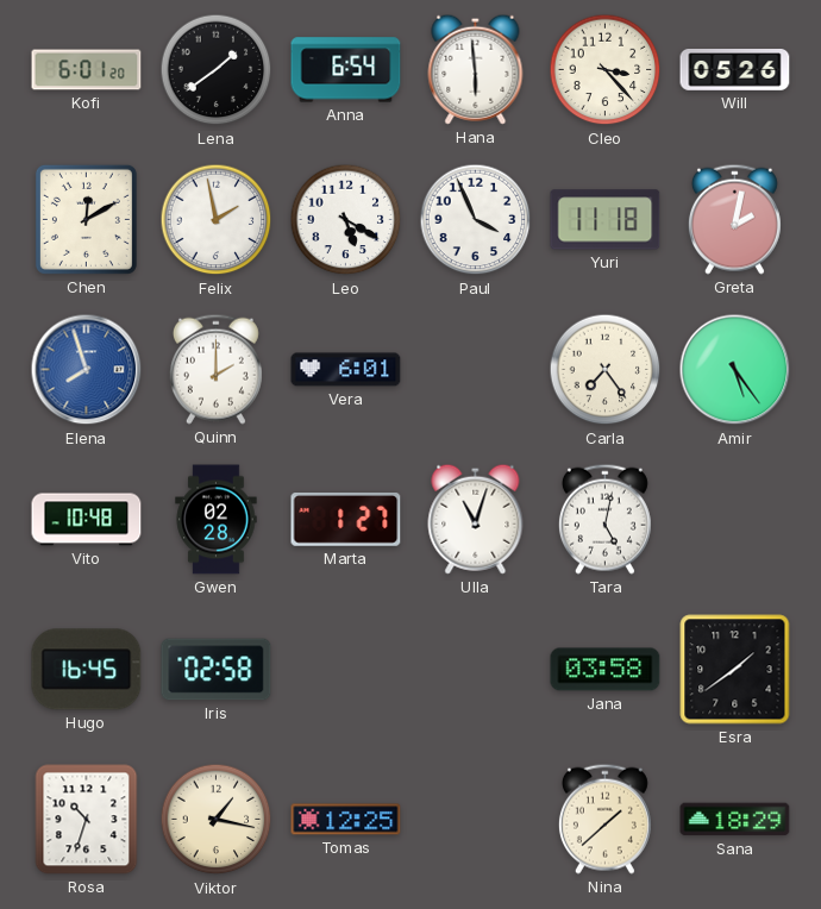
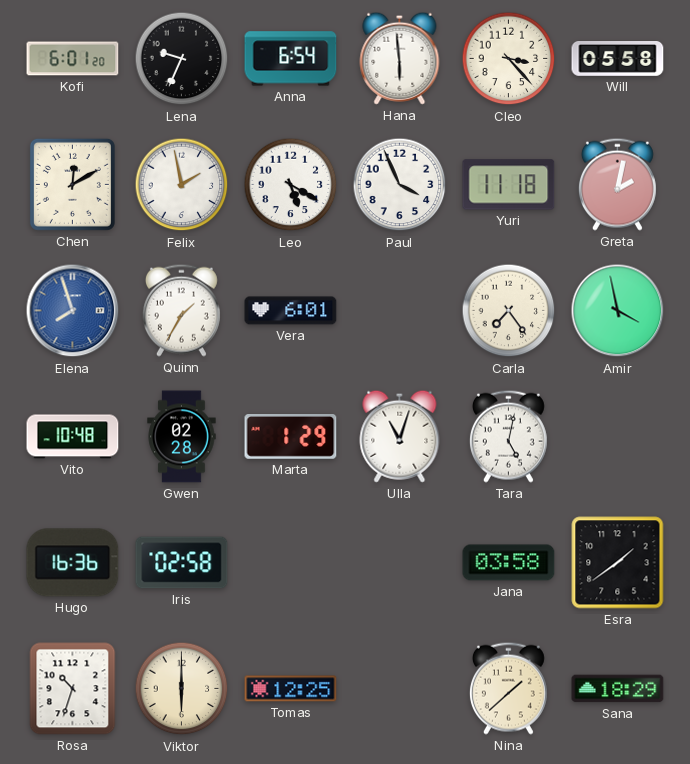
Lena: 1:39 -> 9:34 (182, 59)
Will: 05:26 -> 05:58 (618, 59)
Quinn: 2:00 -> 1:35 (181, 310)
Amir: 5:24 -> 3:58 (618, 311)
Marta: 1:27 -> 1:29 (291, 437)
Hugo: 16:45 -> 16:36 (73, 563)
Viktor: 1:17 -> 6:00 (182, 689)
